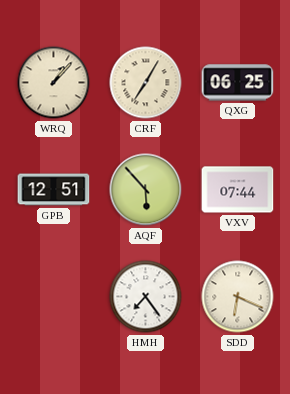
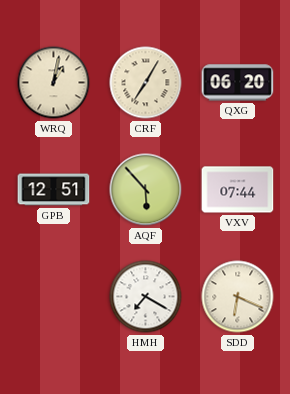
WRQ: 1:07 -> 1:02 (54, 83)
QXG: 06:25 -> 06:20 (238, 83)
HMH: 7:24 -> 7:20 (146, 297)
